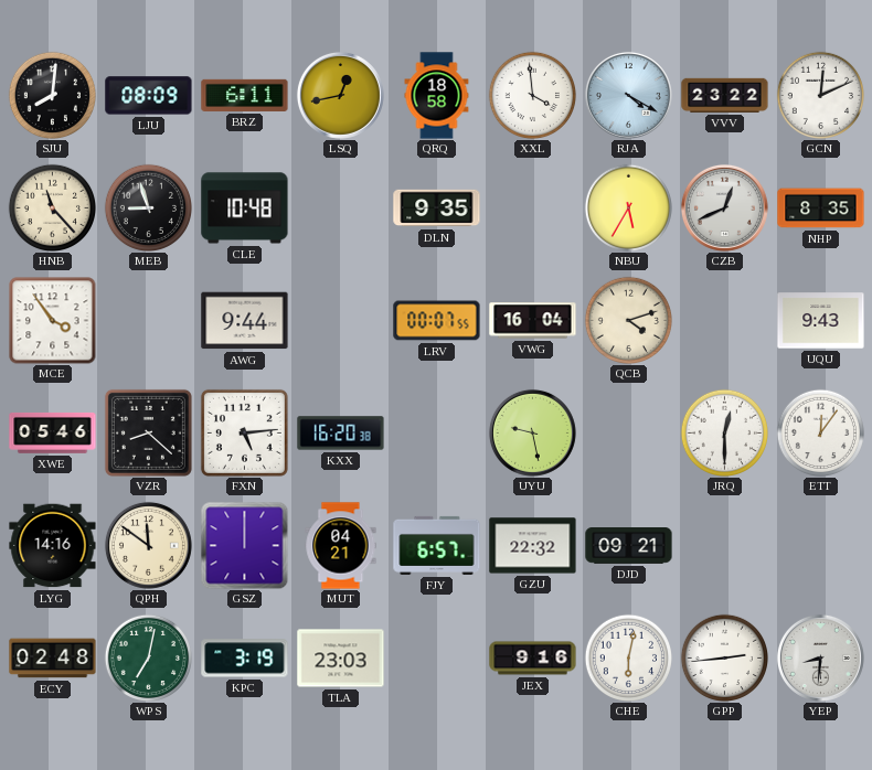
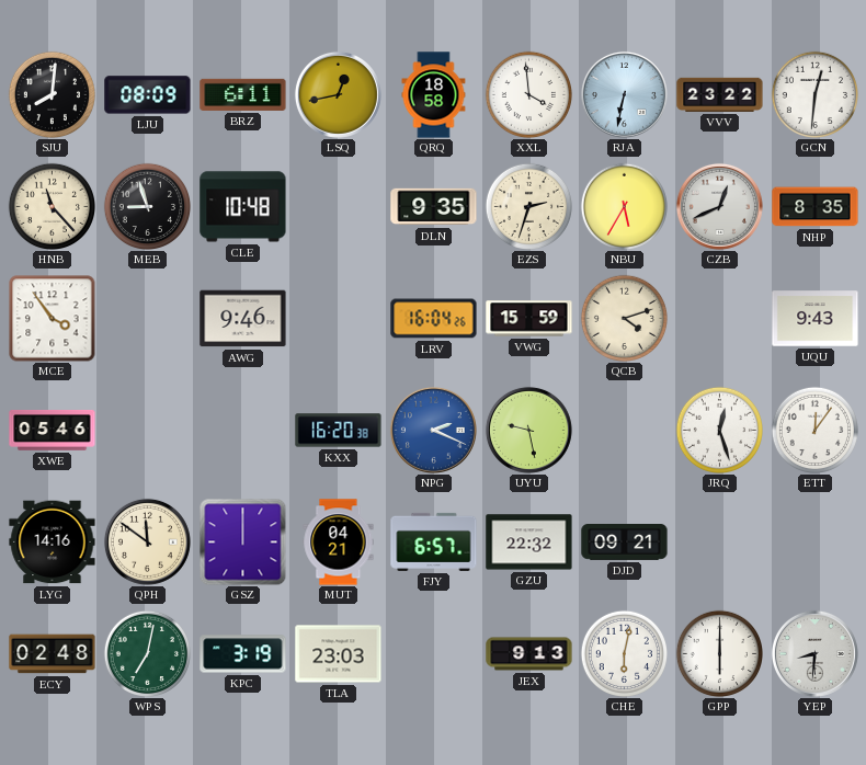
RJA: 4:20 -> 6:32 (624, 94)
GCN: 12:11 -> 12:31 (814, 94)
EZS: none -> 2:33 (528, 206)
AWG: 9:44 -> 9:46 (243, 319)
LRV: 00:07 -> 16:04 (434, 319)
VWG: 16:04 -> 15:59 (529, 319)
VZR: 8:22 -> none (148, 432)
FXN: 5:14 -> none (244, 432)
NPG: none -> 2:19 (433, 430)
JRQ: 12:30 -> 12:27 (719, 430)
JEX: 9:16 -> 9:13 (529, 654)
GPP: 2:44 -> 6:00 (719, 653)
